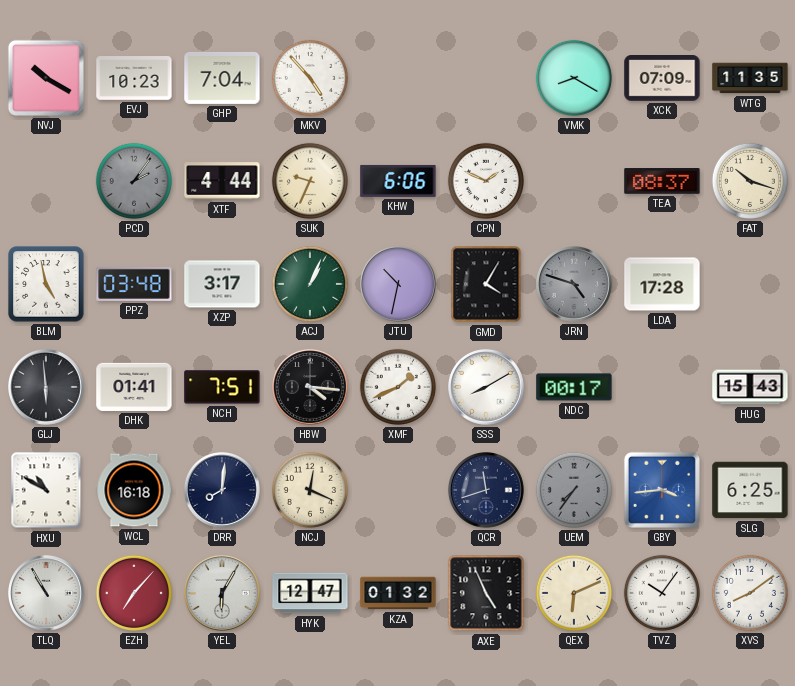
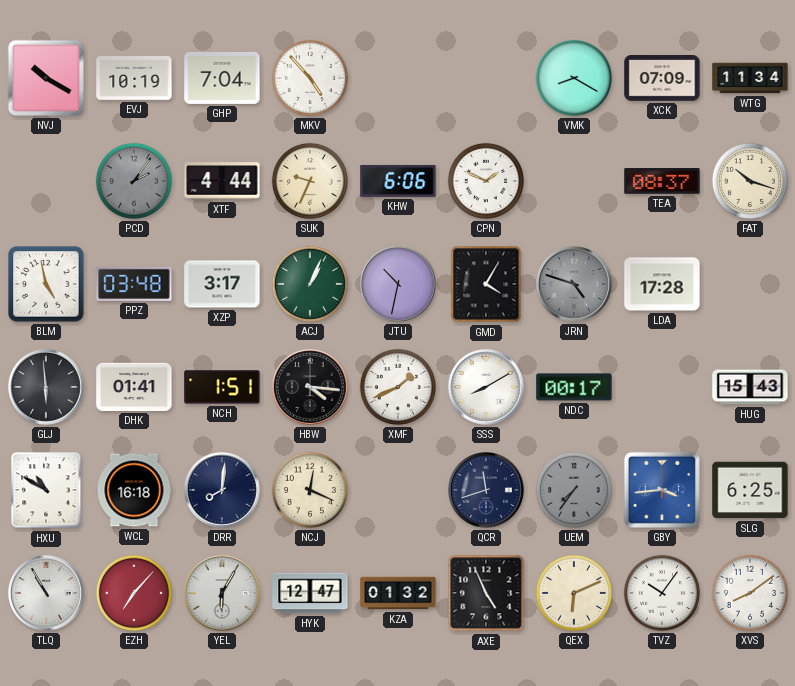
EVJ: 10:23 -> 10:19 (134, 79)
WTG: 11:35 -> 11:34 (750, 78)
NCH: 7:51 -> 1:51 (222, 387)
